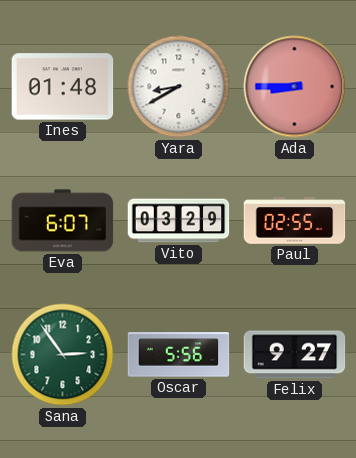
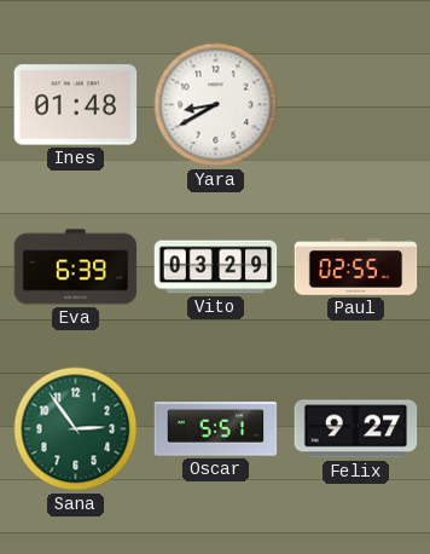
Ada: 8:45 -> none (295, 87)
Eva: 6:07 -> 6:39 (76, 267)
Oscar: 5:56 -> 5:51 (216, 429)
